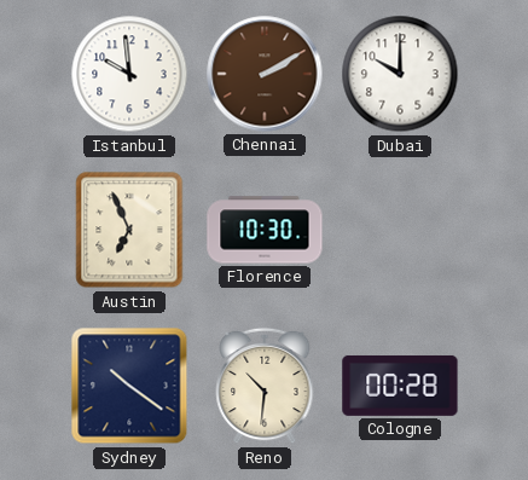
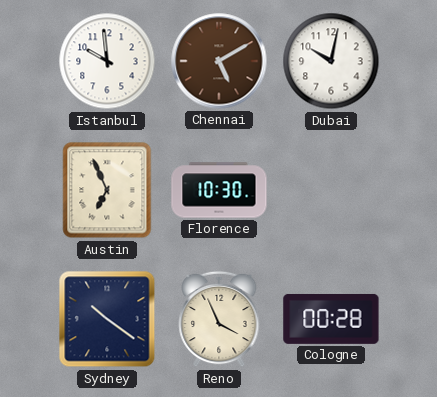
Chennai: 2:10 -> 5:10 (219, 61)
Dubai: 10:00 -> 10:02 (331, 61)
Reno: 10:31 -> 3:56 (219, 319)
